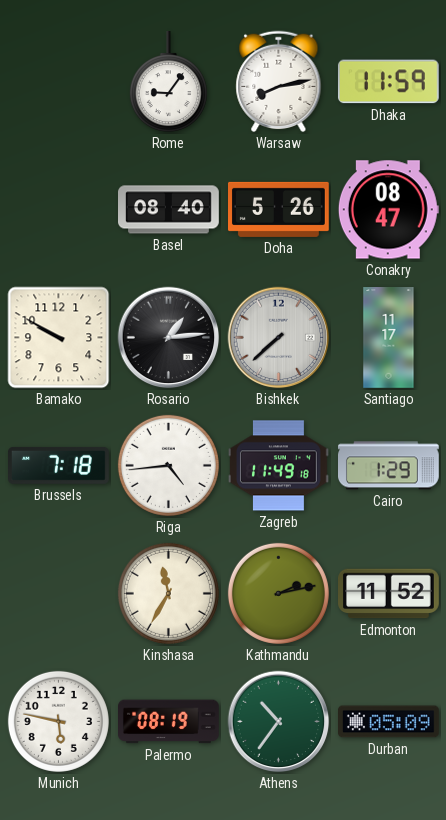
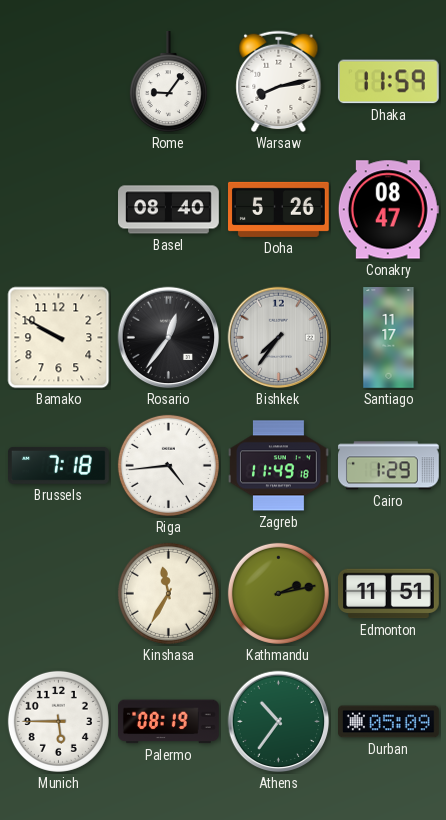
Rosario: 1:14 -> 12:36 (169, 338)
Bishkek: 7:38 -> 7:36 (279, 338)
Edmonton: 11:52 -> 11:51 (389, 594)
Munich: 5:47 -> 5:45 (58, 721)
